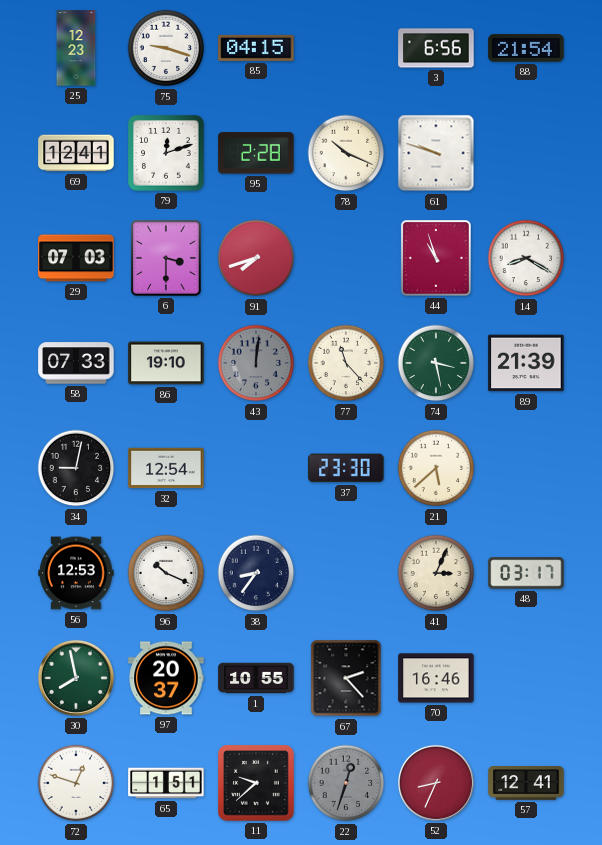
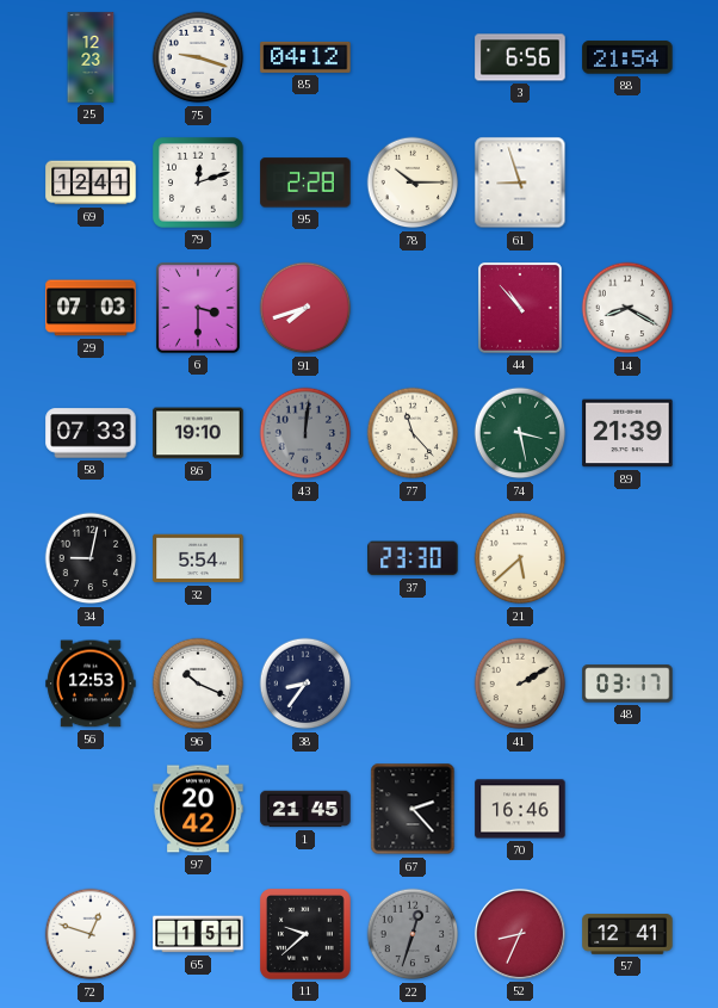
85: 04:15 -> 04:12 (305, 57)
78: 10:19 -> 10:15 (413, 183)
61: 9:48 -> 8:57 (520, 183)
44: 10:57 -> 10:53 (521, 309)
32: 12:54 -> 5:54 (198, 558)
41: 3:04 -> 2:10 (520, 684)
30: 7:58 -> none (76, 678)
97: 20:37 -> 20:42 (198, 809)
1: 10:55 -> 21:45 (305, 809)
